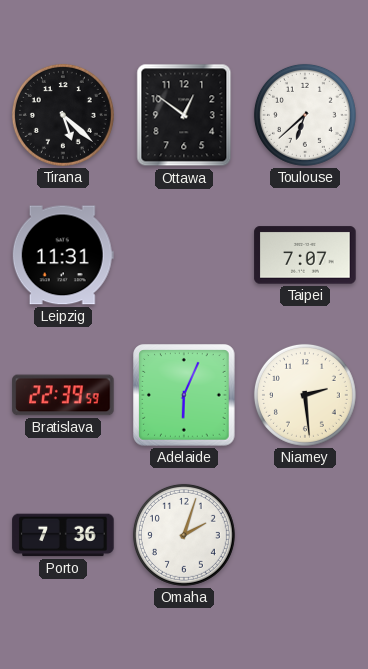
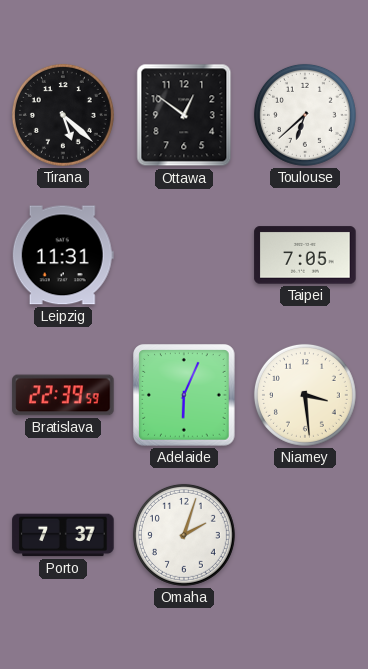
Taipei: 7:07 -> 7:05 (305, 255)
Niamey: 2:29 -> 3:29 (305, 395)
Porto: 7:36 -> 7:37 (63, 535)
